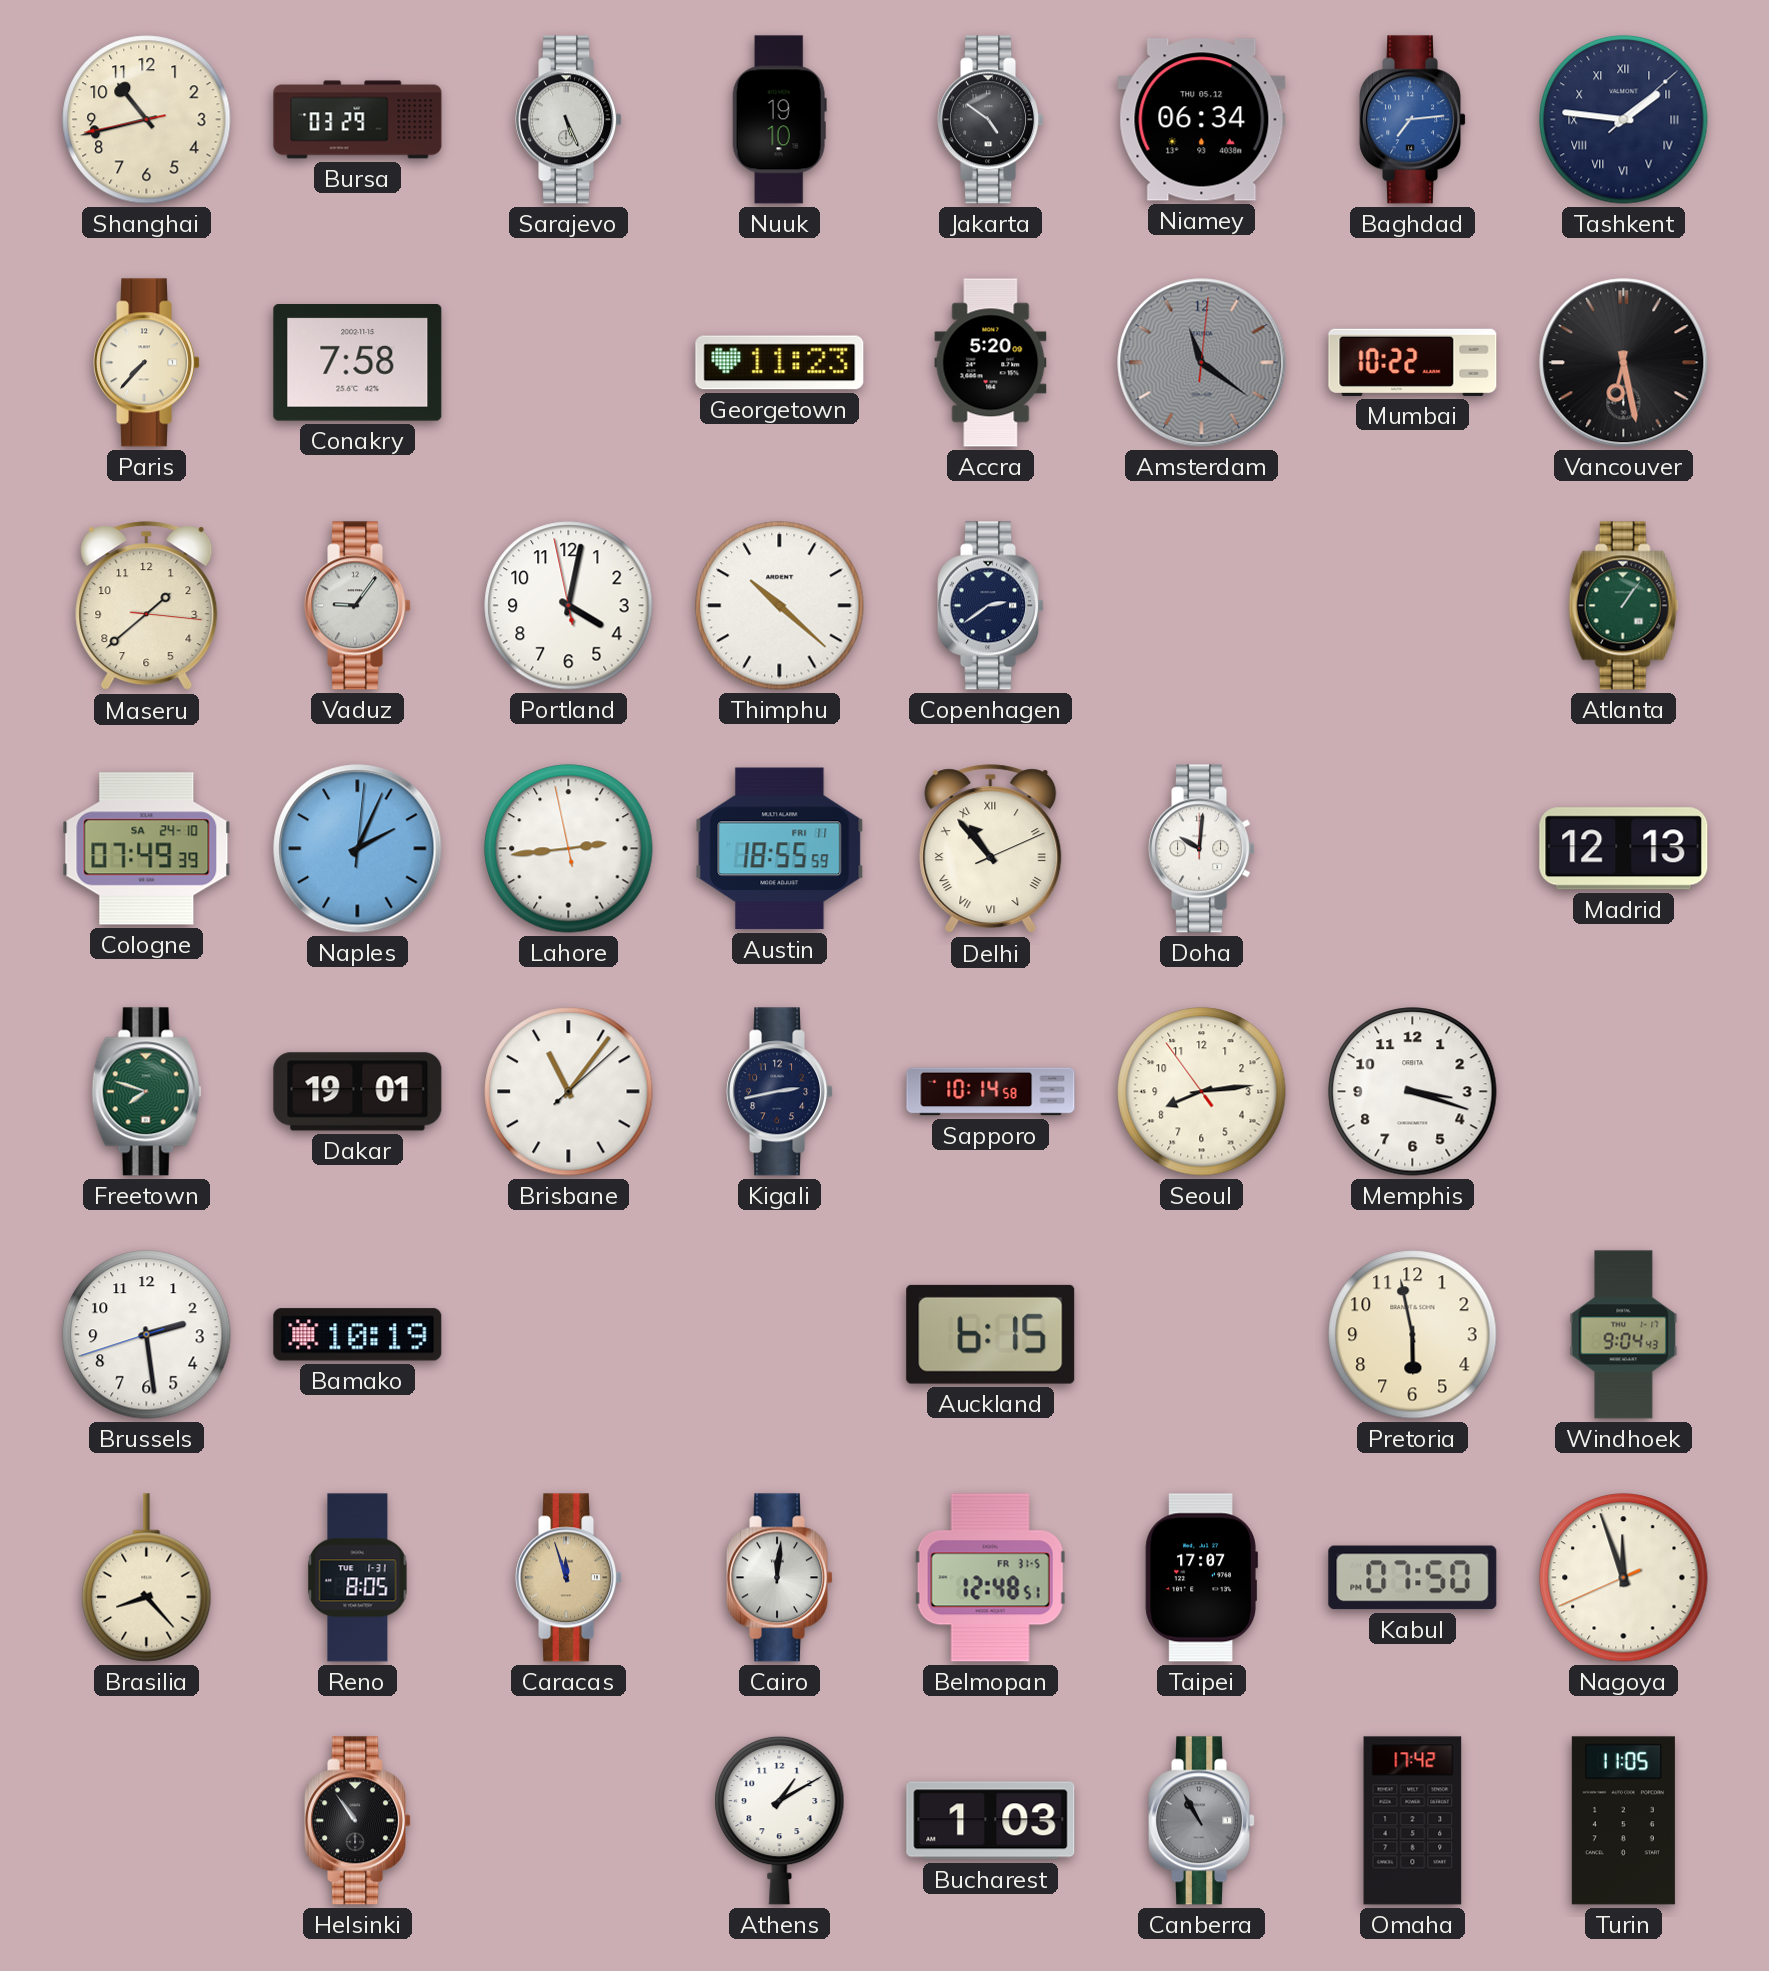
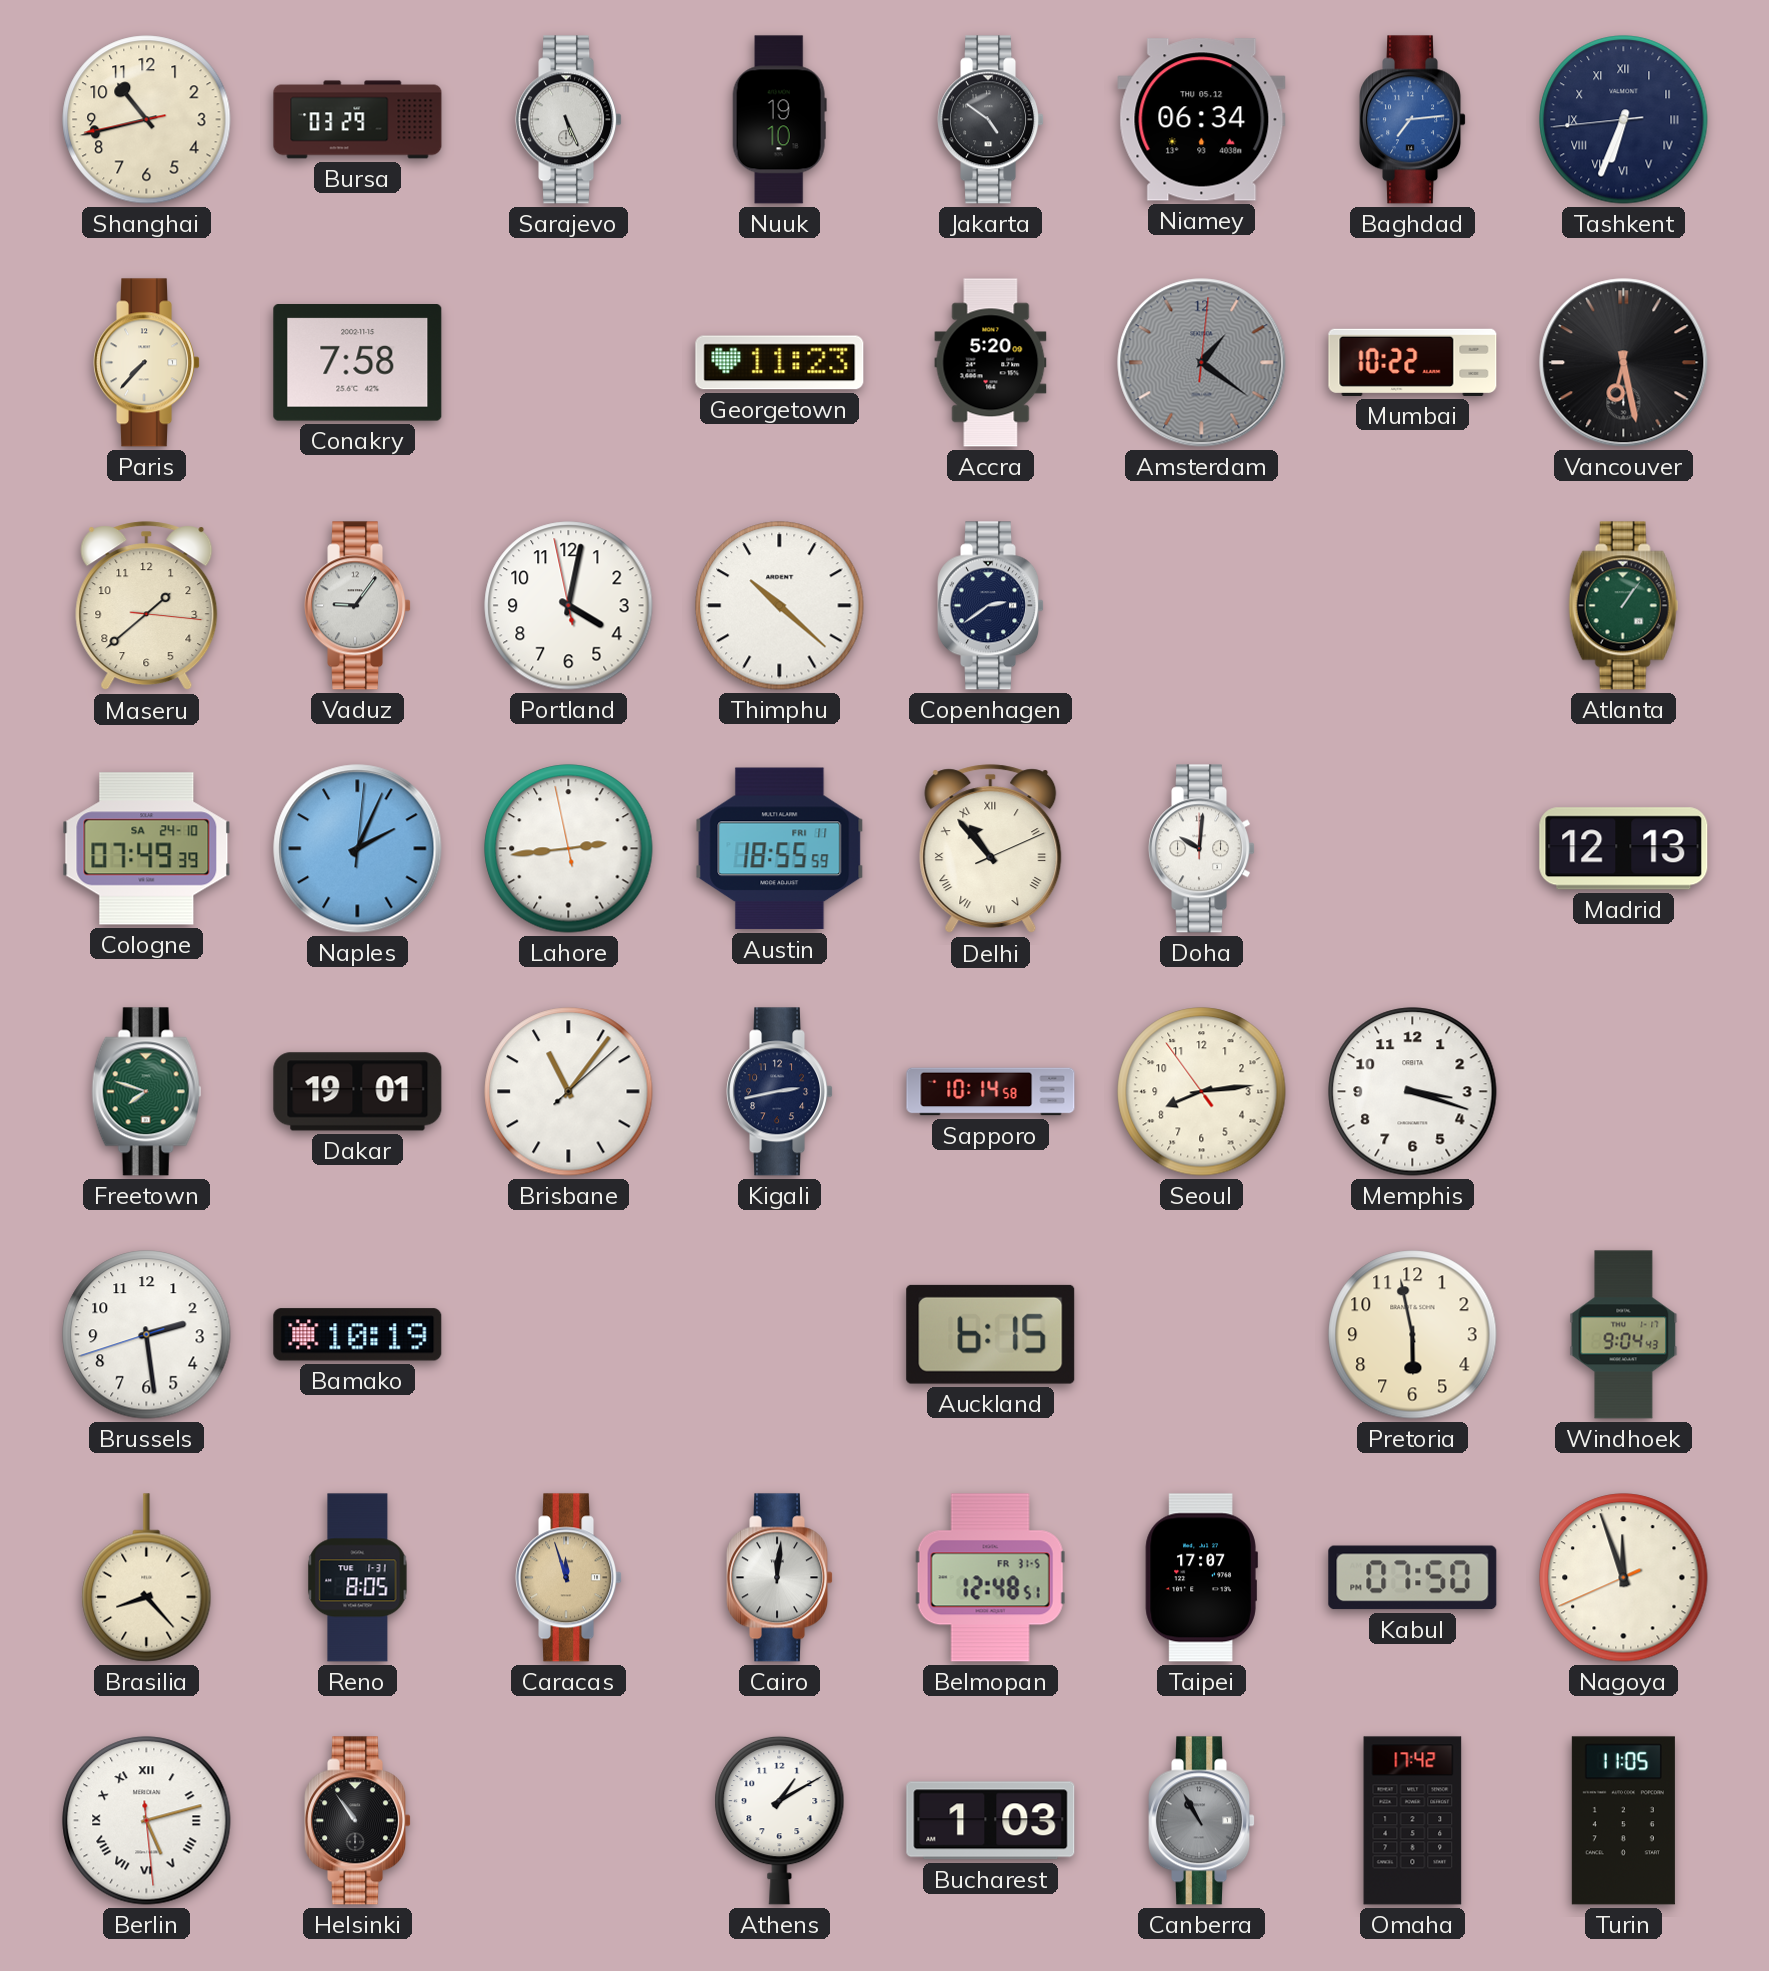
Tashkent: 1:46 -> 6:33 (1624, 120)
Amsterdam: 11:21 -> 1:21 (1202, 363)
Berlin: none -> 5:12 (147, 1821)
